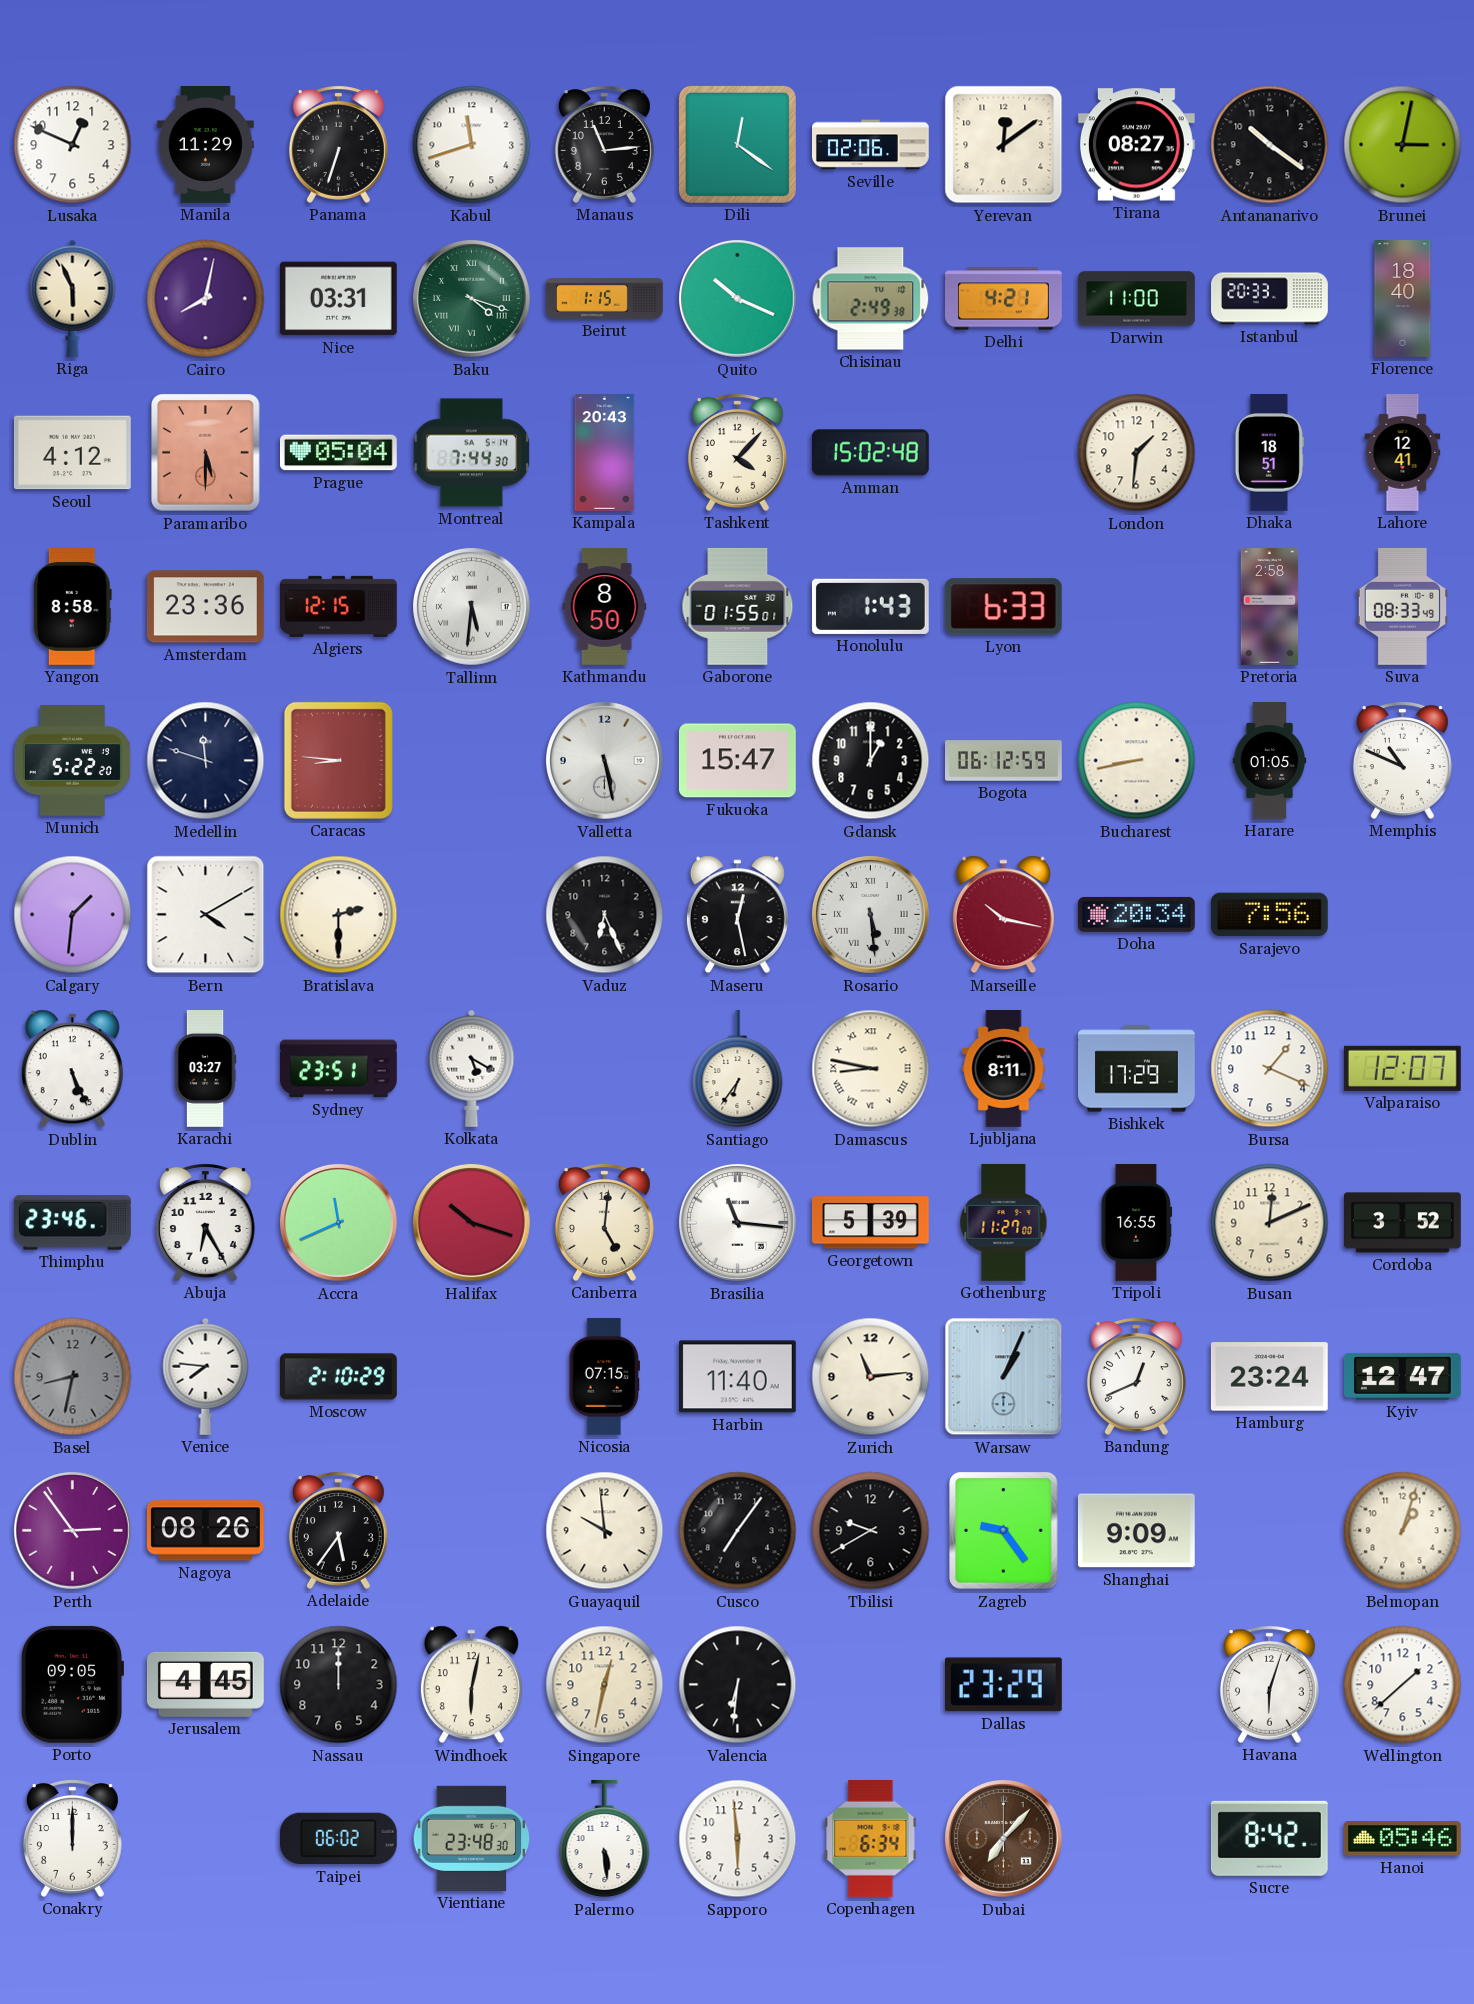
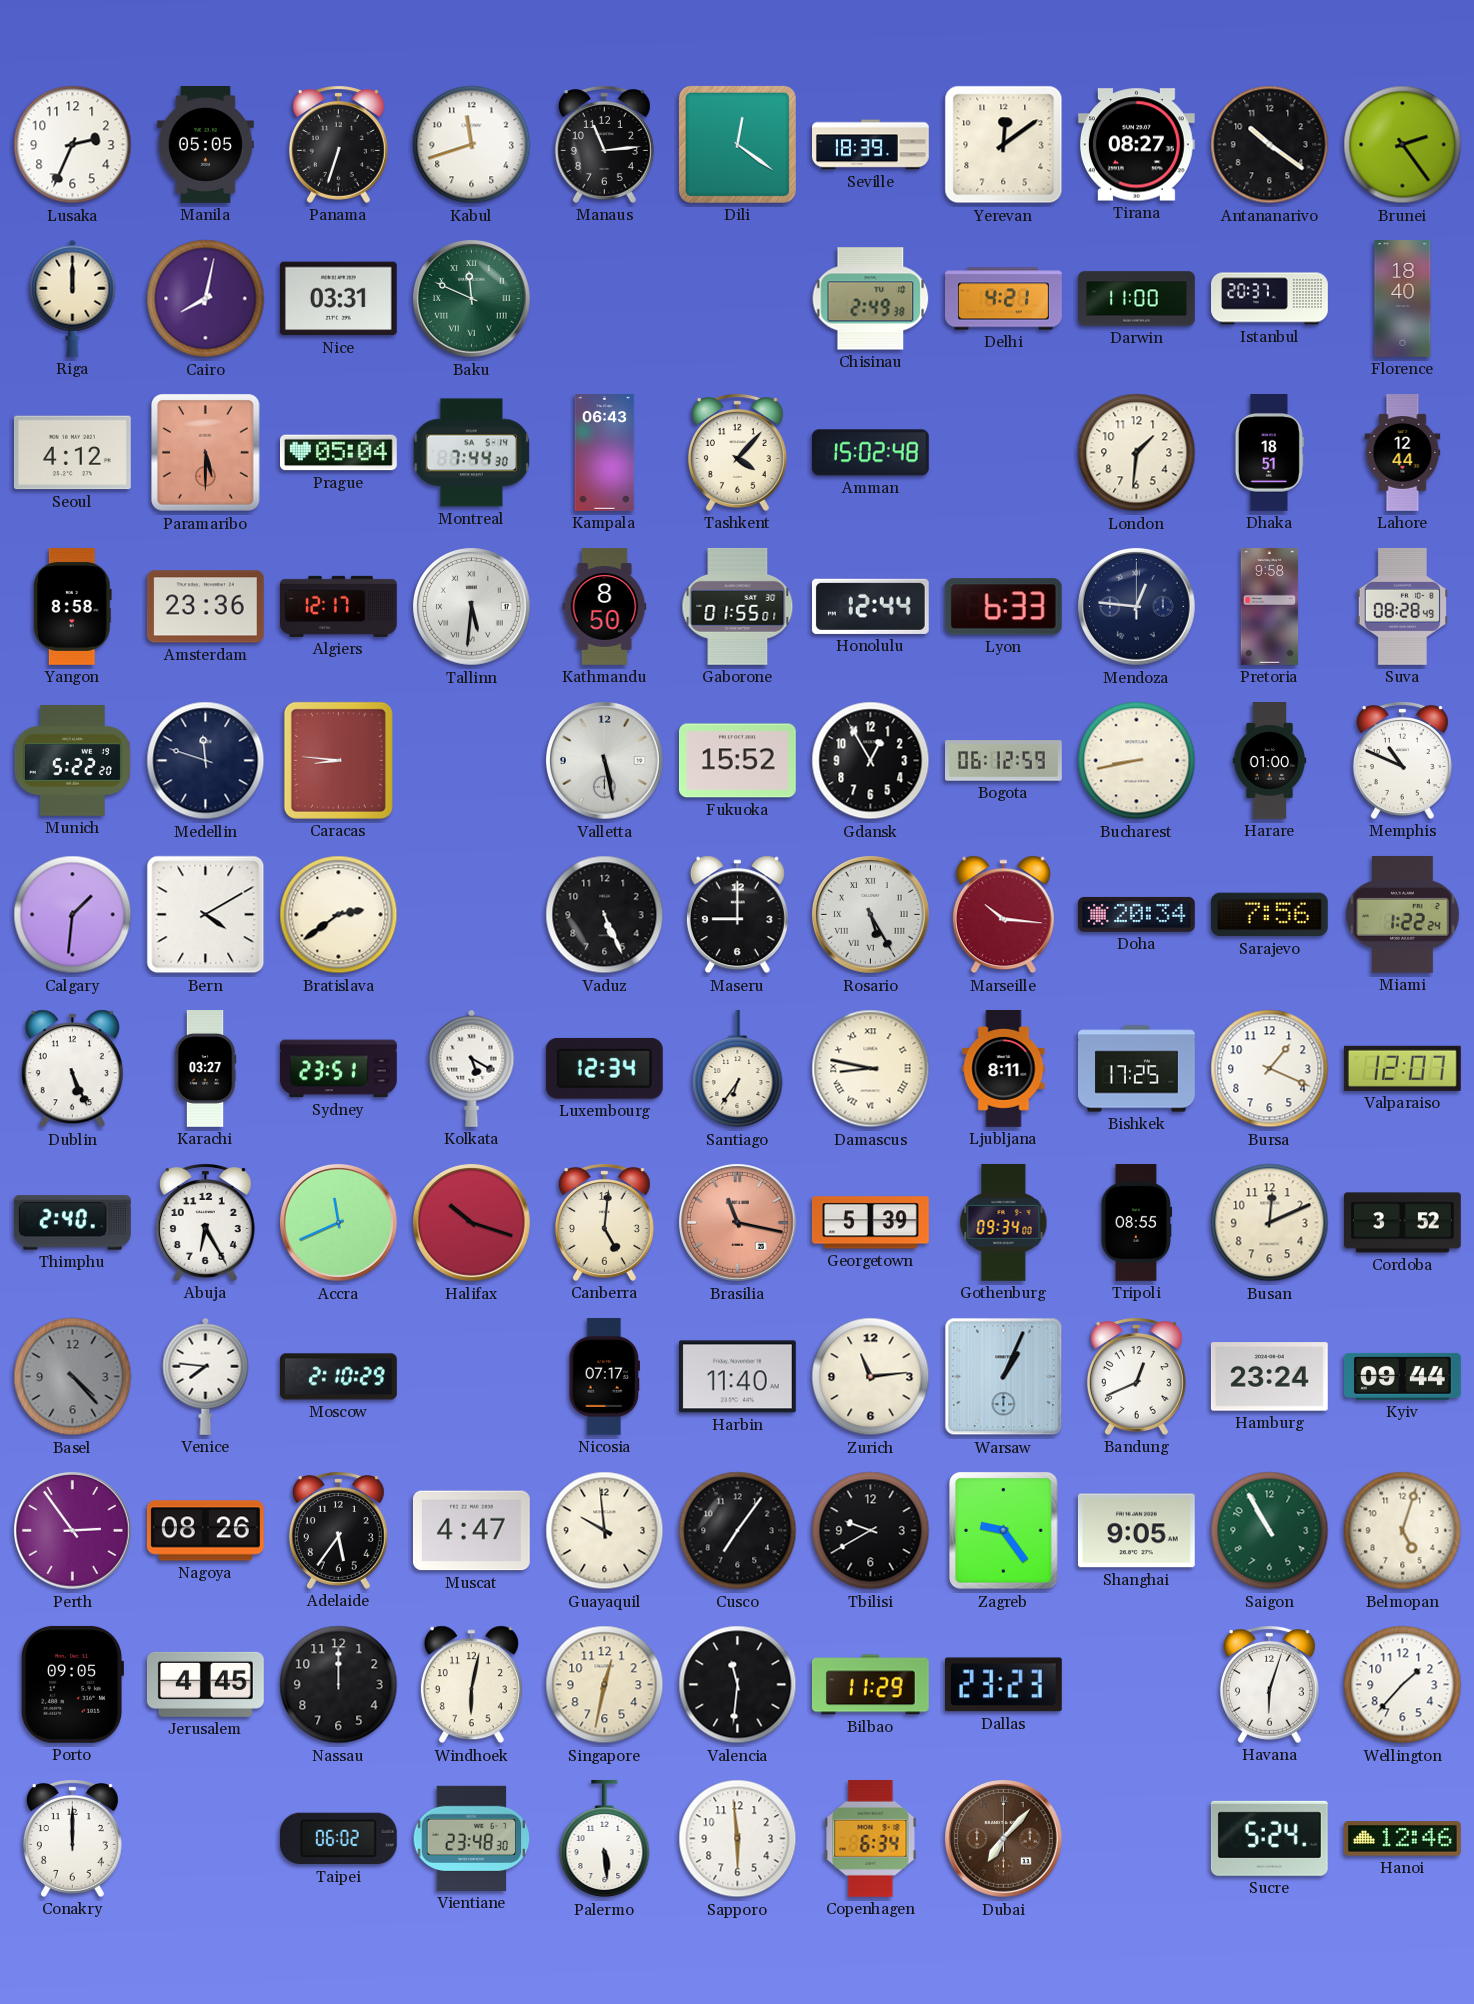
Lusaka: 12:49 -> 2:34 (73, 145)
Manila: 11:29 -> 05:05 (205, 145)
Seville: 02:06 -> 18:39 (871, 145)
Brunei: 3:02 -> 2:24 (1403, 145)
Riga: 5:56 -> 12:00 (73, 298)
Baku: 4:18 -> 11:49 (472, 299)
Beirut: 1:15 -> none (605, 299)
Quito: 10:19 -> none (738, 299)
Istanbul: 20:33 -> 20:37 (1270, 299)
Kampala: 20:43 -> 06:43 (605, 453)
Lahore: 12:41 -> 12:44 (1403, 453)
Algiers: 12:15 -> 12:17 (339, 606)
Honolulu: 1:43 -> 12:44 (870, 606)
Mendoza: none -> 12:46 (1137, 607)
Pretoria: 2:58 -> 9:58 (1270, 607)
Suva: 08:33 -> 08:28 (1402, 606)
Fukuoka: 15:47 -> 15:52 (737, 761)
Gdansk: 1:00 -> 12:55 (871, 761)
Harare: 01:05 -> 01:00 (1270, 761)
Bratislava: 2:30 -> 2:39 (339, 915)
Vaduz: 6:26 -> 5:26 (605, 915)
Maseru: 12:28 -> 9:00 (737, 915)
Rosario: 5:29 -> 5:25 (871, 915)
Marseille: 10:17 -> 10:16 (1003, 915)
Miami: none -> 1:22 (1403, 914)
Luxembourg: none -> 12:34 (604, 1068)
Bishkek: 17:29 -> 17:25 (1137, 1069)
Thimphu: 23:46 -> 2:40 (72, 1223)
Brasilia: 11:16 -> 11:17 (738, 1223)
Brasilia dial: white -> salmon (738, 1223)
Gothenburg: 11:27 -> 09:34 (1004, 1222)
Tripoli: 16:55 -> 08:55 (1137, 1223)
Basel: 8:32 -> 4:23 (73, 1377)
Nicosia: 07:15 -> 07:17 (604, 1377)
Kyiv: 12:47 -> 09:44 (1403, 1376)
Muscat: none -> 4:47 (471, 1531)
Shanghai: 9:09 -> 9:05 (1136, 1531)
Saigon: none -> 10:55 (1270, 1531)
Belmopan: 1:03 -> 5:03 (1403, 1531)
Valencia: 6:31 -> 11:31 (738, 1685)
Bilbao: none -> 11:29 (871, 1685)
Dallas: 23:29 -> 23:23 (1003, 1685)
Wellington: 1:38 -> 1:37 (1403, 1685)
Sucre: 8:42 -> 5:24 (1269, 1838)
Hanoi: 05:46 -> 12:46 (1402, 1839)
